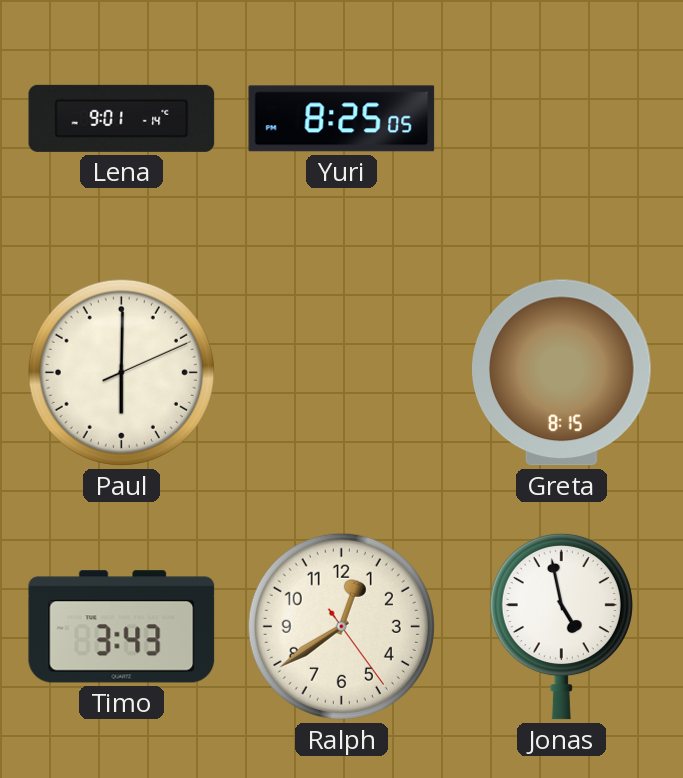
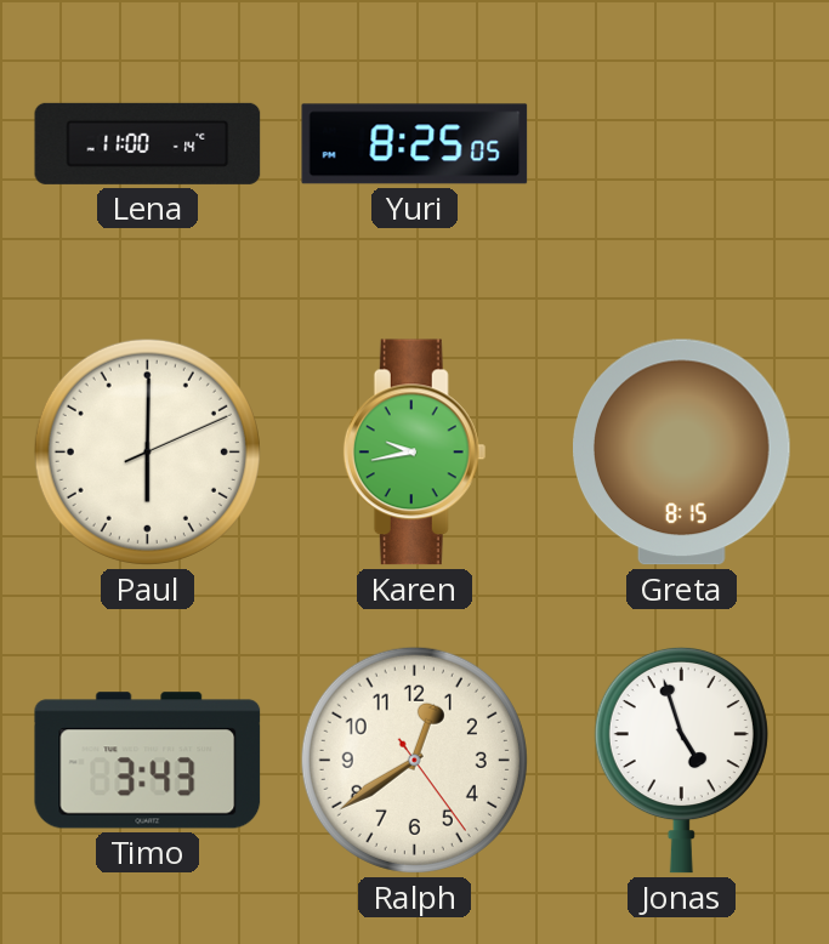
Lena: 9:01 -> 11:00 (148, 143)
Karen: none -> 9:43 (415, 453)
Jonas: 4:58 -> 4:57 (681, 760)
